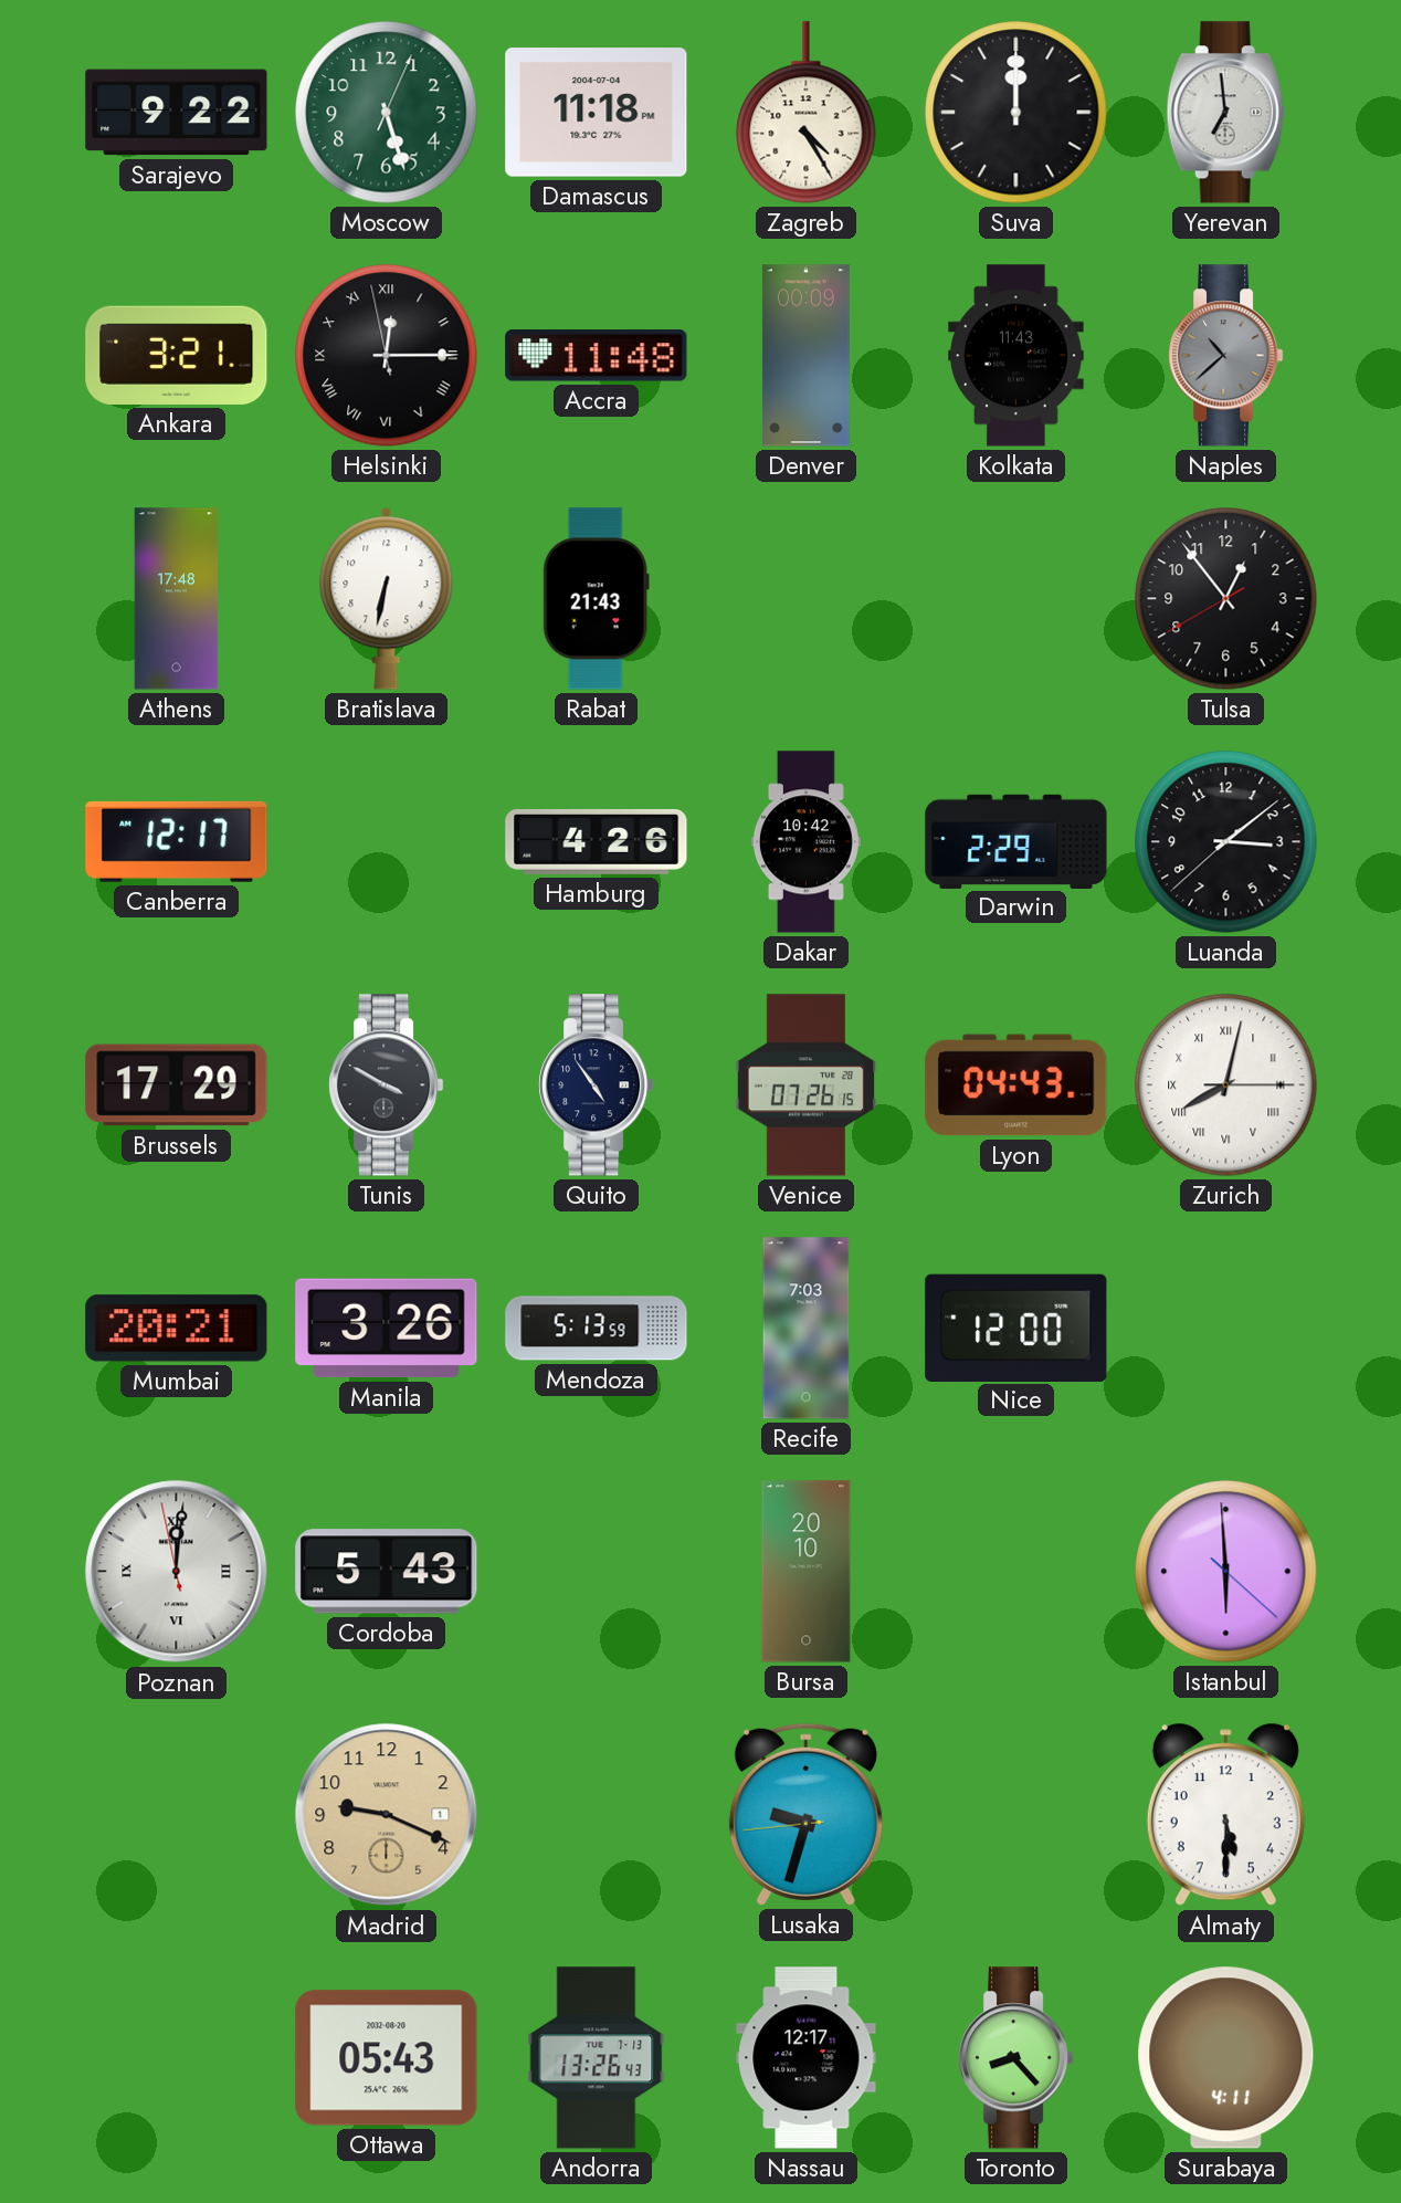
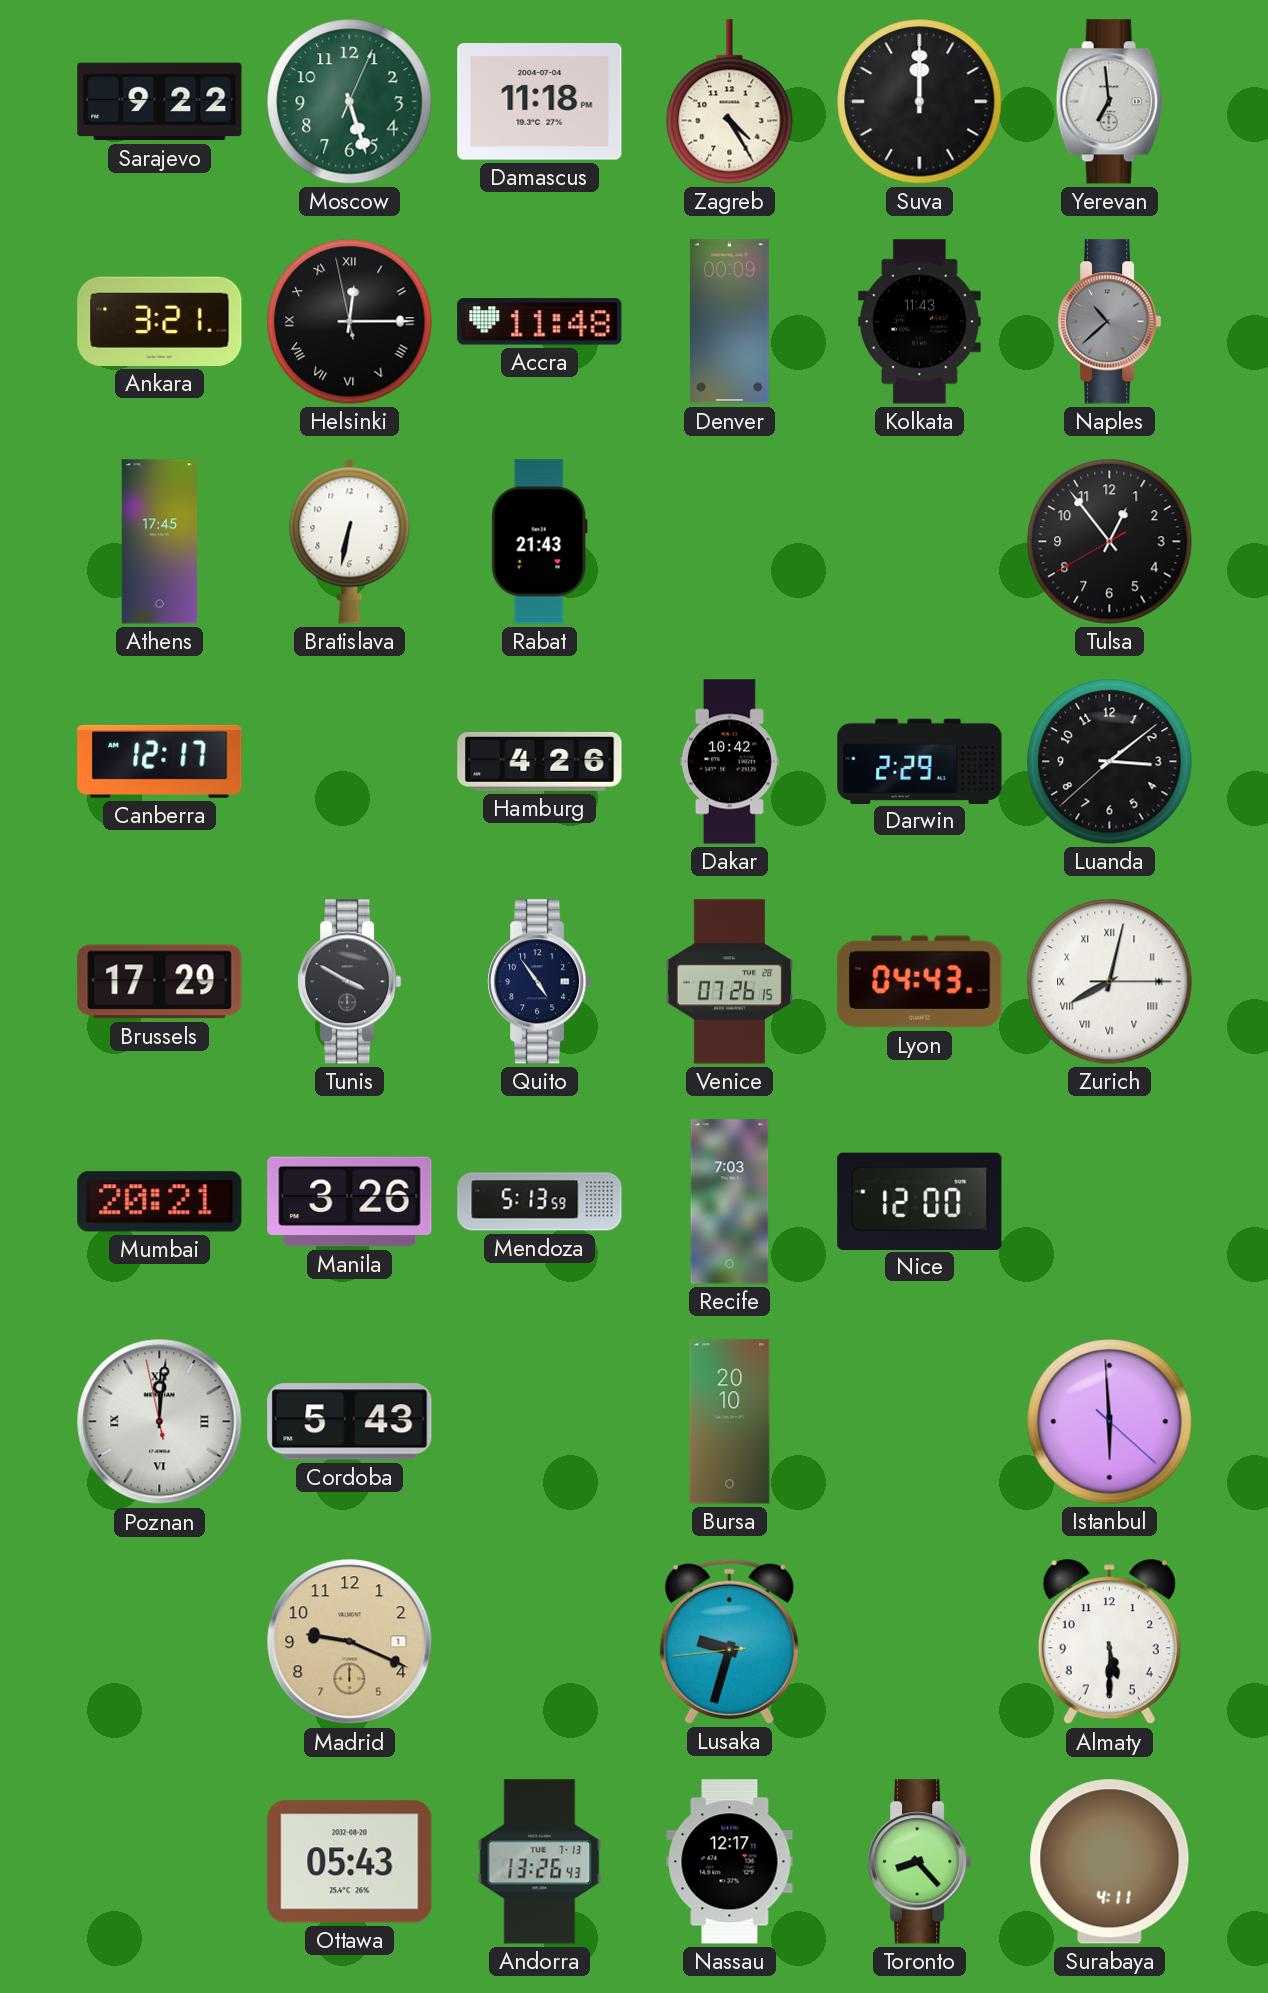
Athens: 17:48 -> 17:45 (160, 542)
